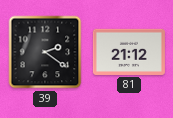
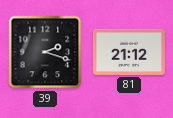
39: 2:21 -> 2:18 (45, 52)
